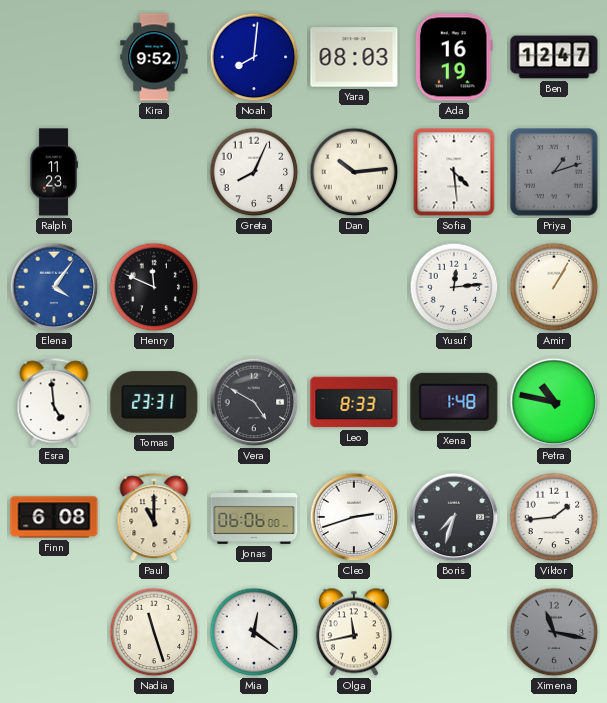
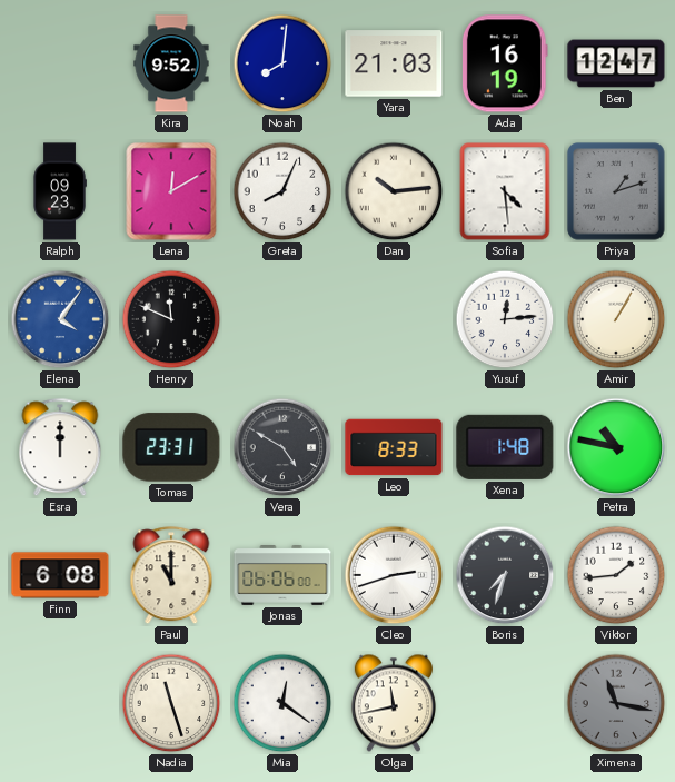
Yara: 08:03 -> 21:03 (394, 63)
Ralph: 11:23 -> 09:23 (60, 191)
Lena: none -> 12:10 (171, 191)
Esra: 4:59 -> 12:00 (60, 448)
